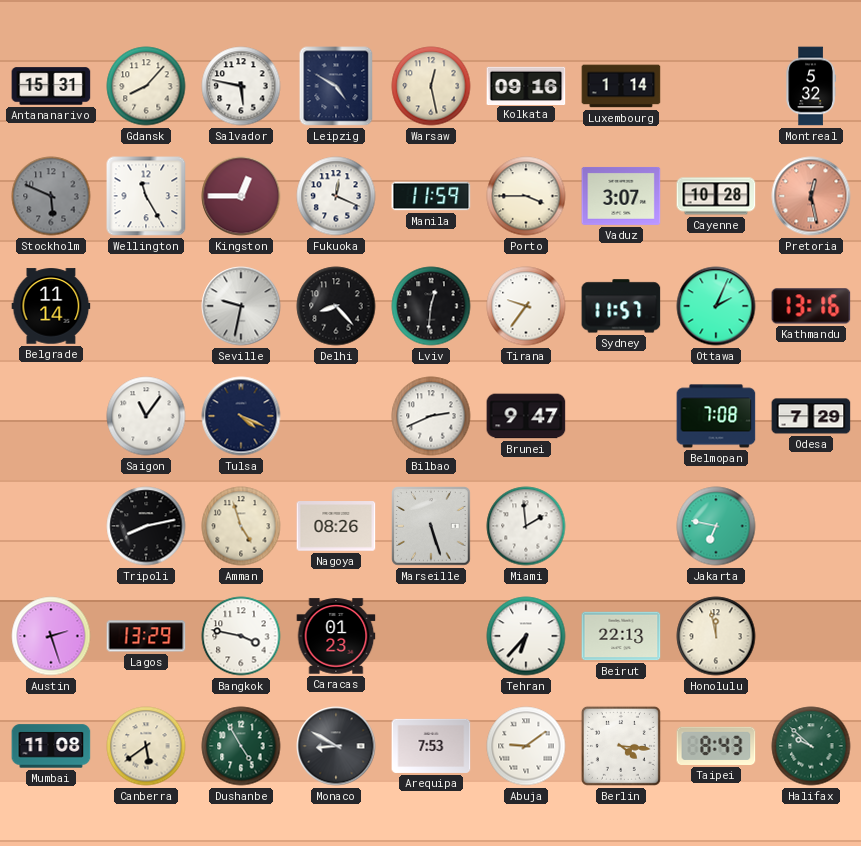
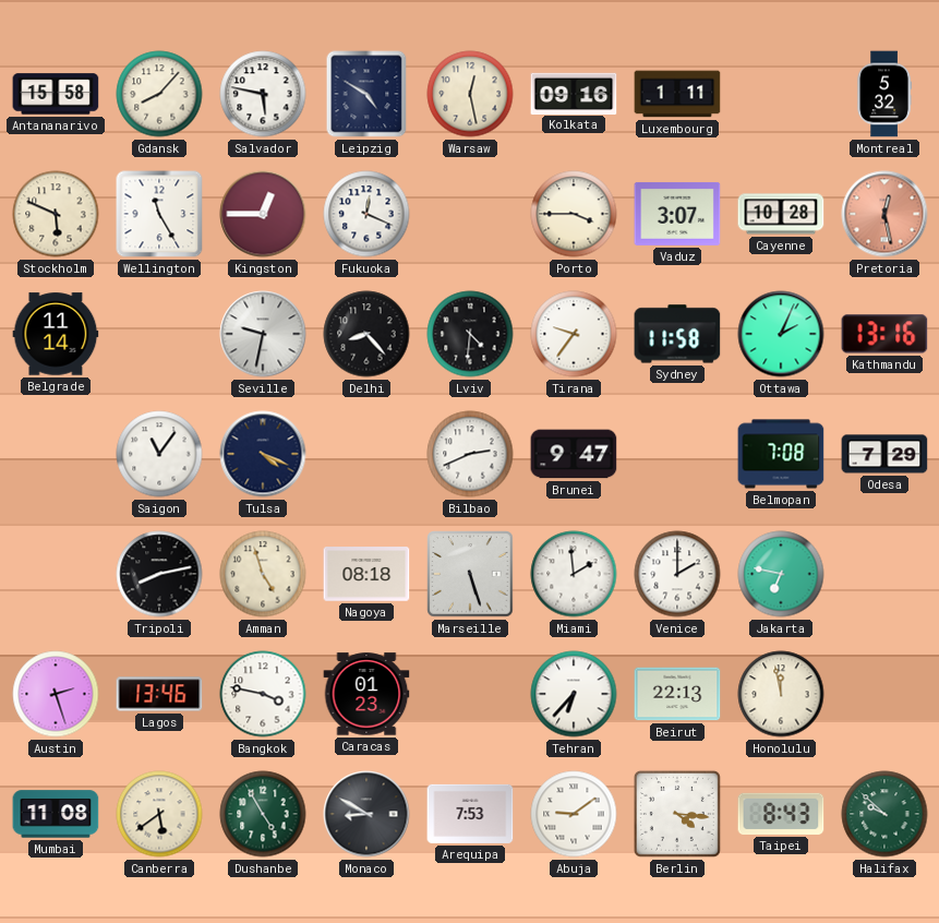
Antananarivo: 15:31 -> 15:58 (56, 94)
Luxembourg: 1:14 -> 1:11 (677, 94)
Stockholm dial: grey -> cream (56, 214)
Manila: 11:59 -> none (431, 196)
Lviv: 12:31 -> 4:31 (470, 334)
Sydney: 11:57 -> 11:58 (677, 334)
Nagoya: 08:26 -> 08:18 (366, 574)
Venice: none -> 2:00 (677, 574)
Lagos: 13:29 -> 13:46 (159, 694)
